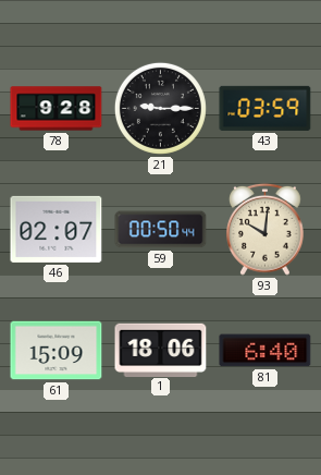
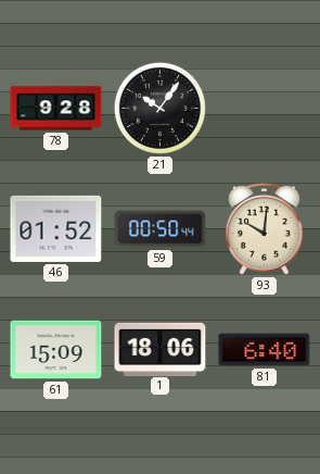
21: 9:15 -> 10:06 (159, 108)
43: 03:59 -> none (266, 108)
46: 02:07 -> 01:52 (56, 228)
